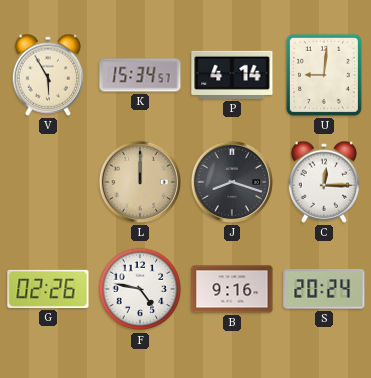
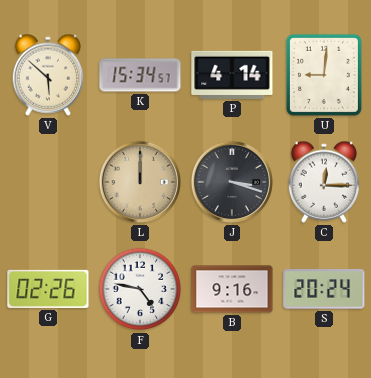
V: 5:55 -> 5:52 (48, 75)
J: 8:18 -> 3:18 (232, 182)
